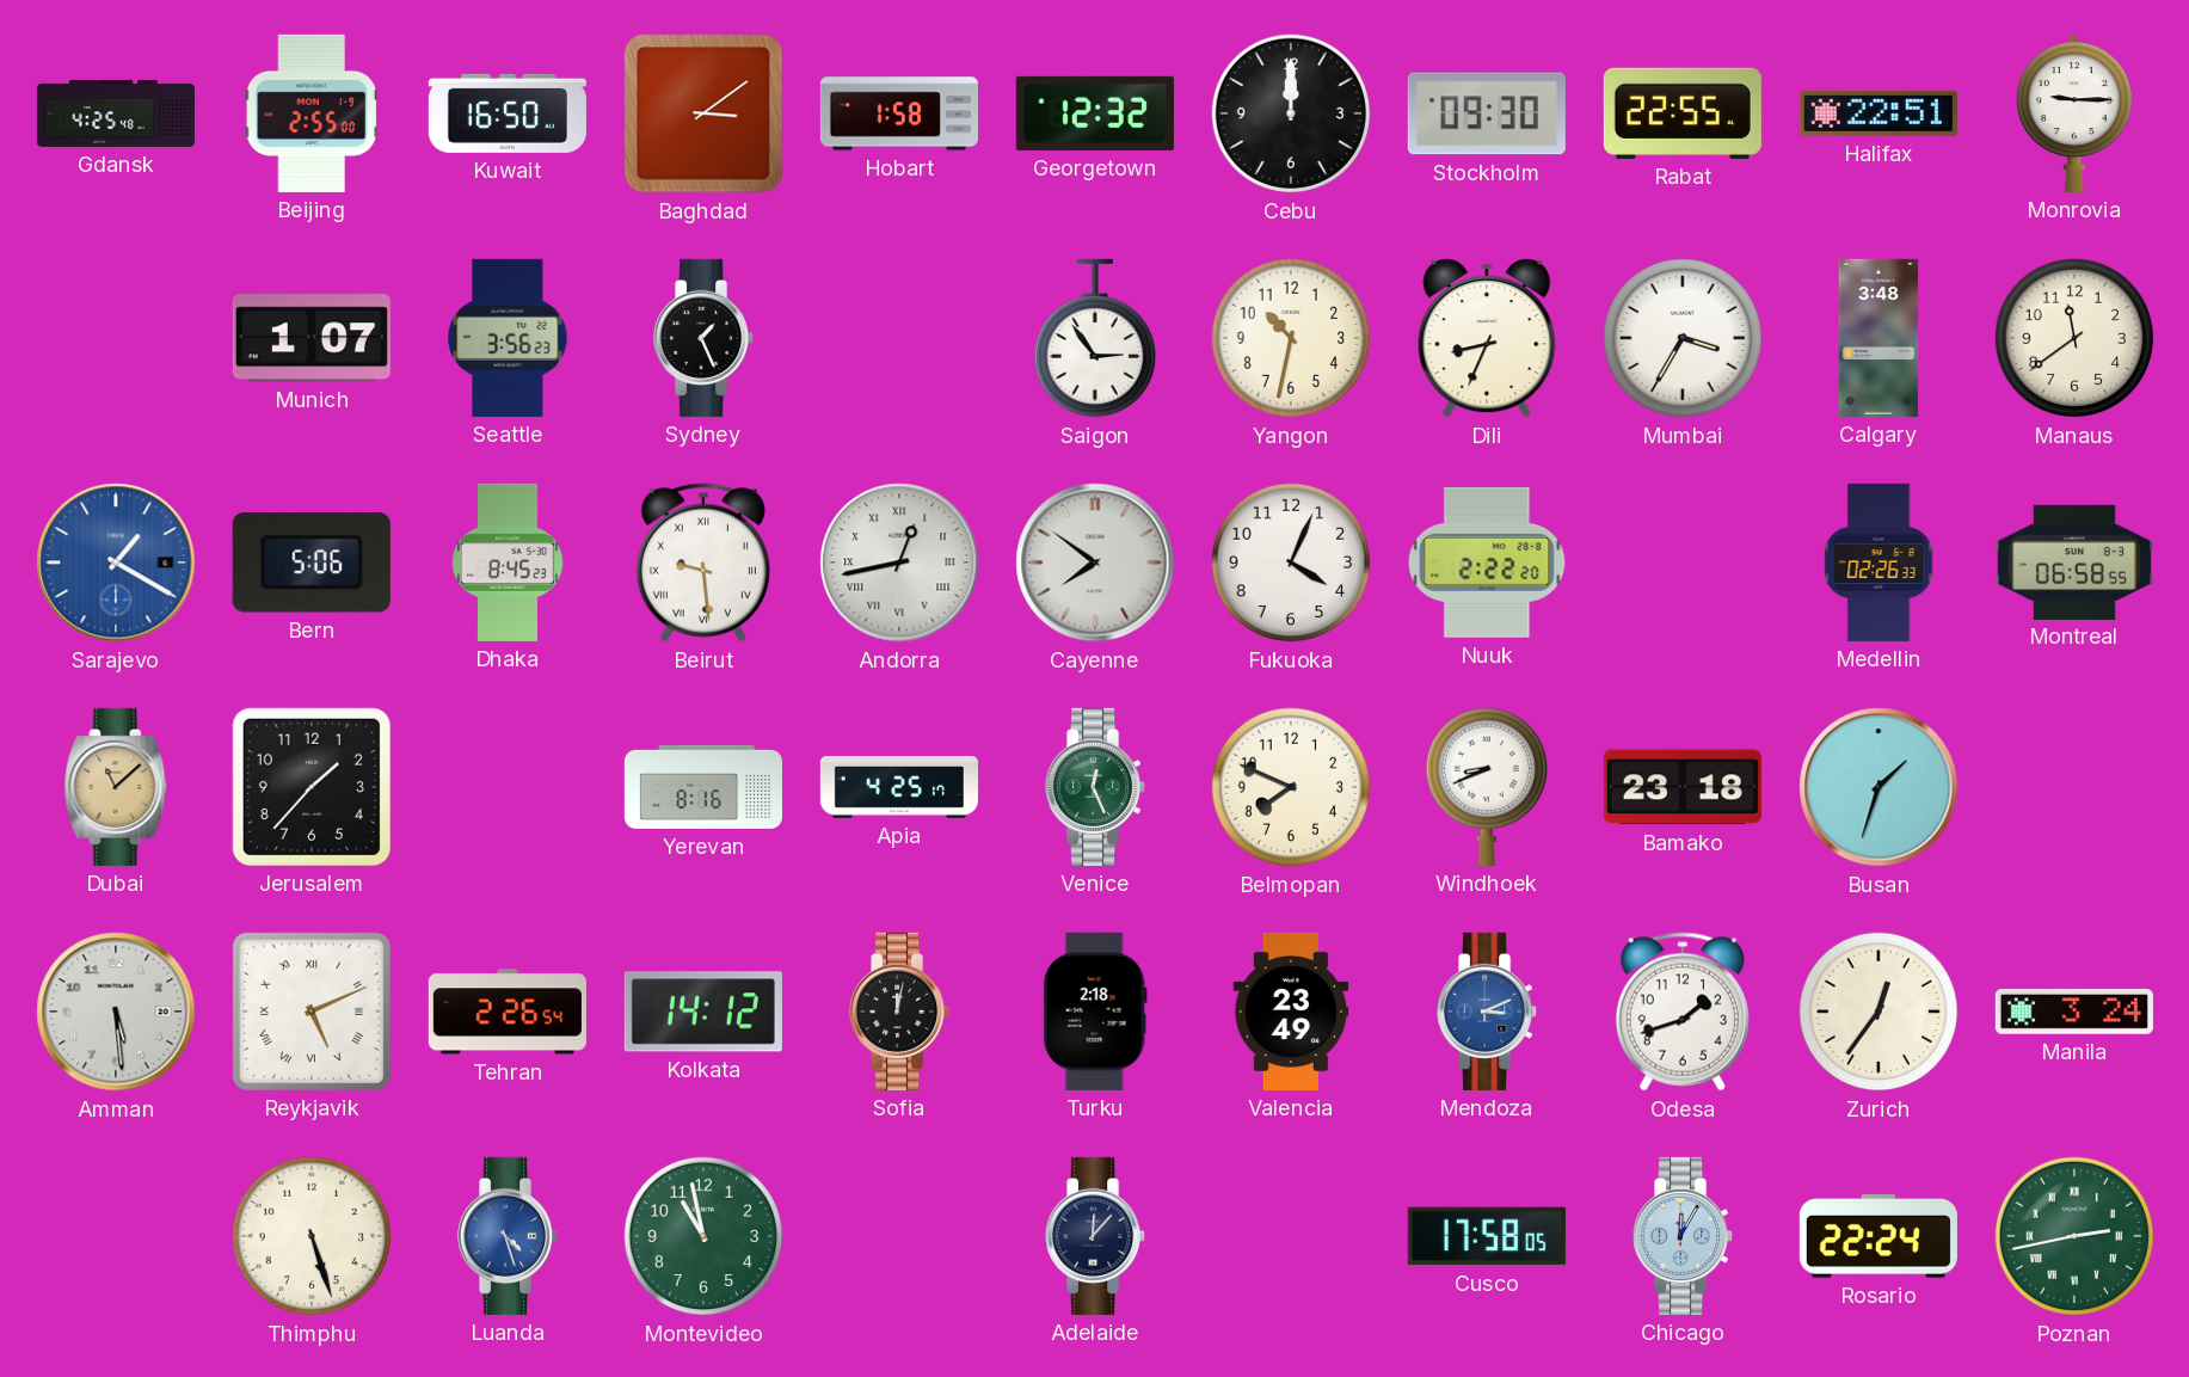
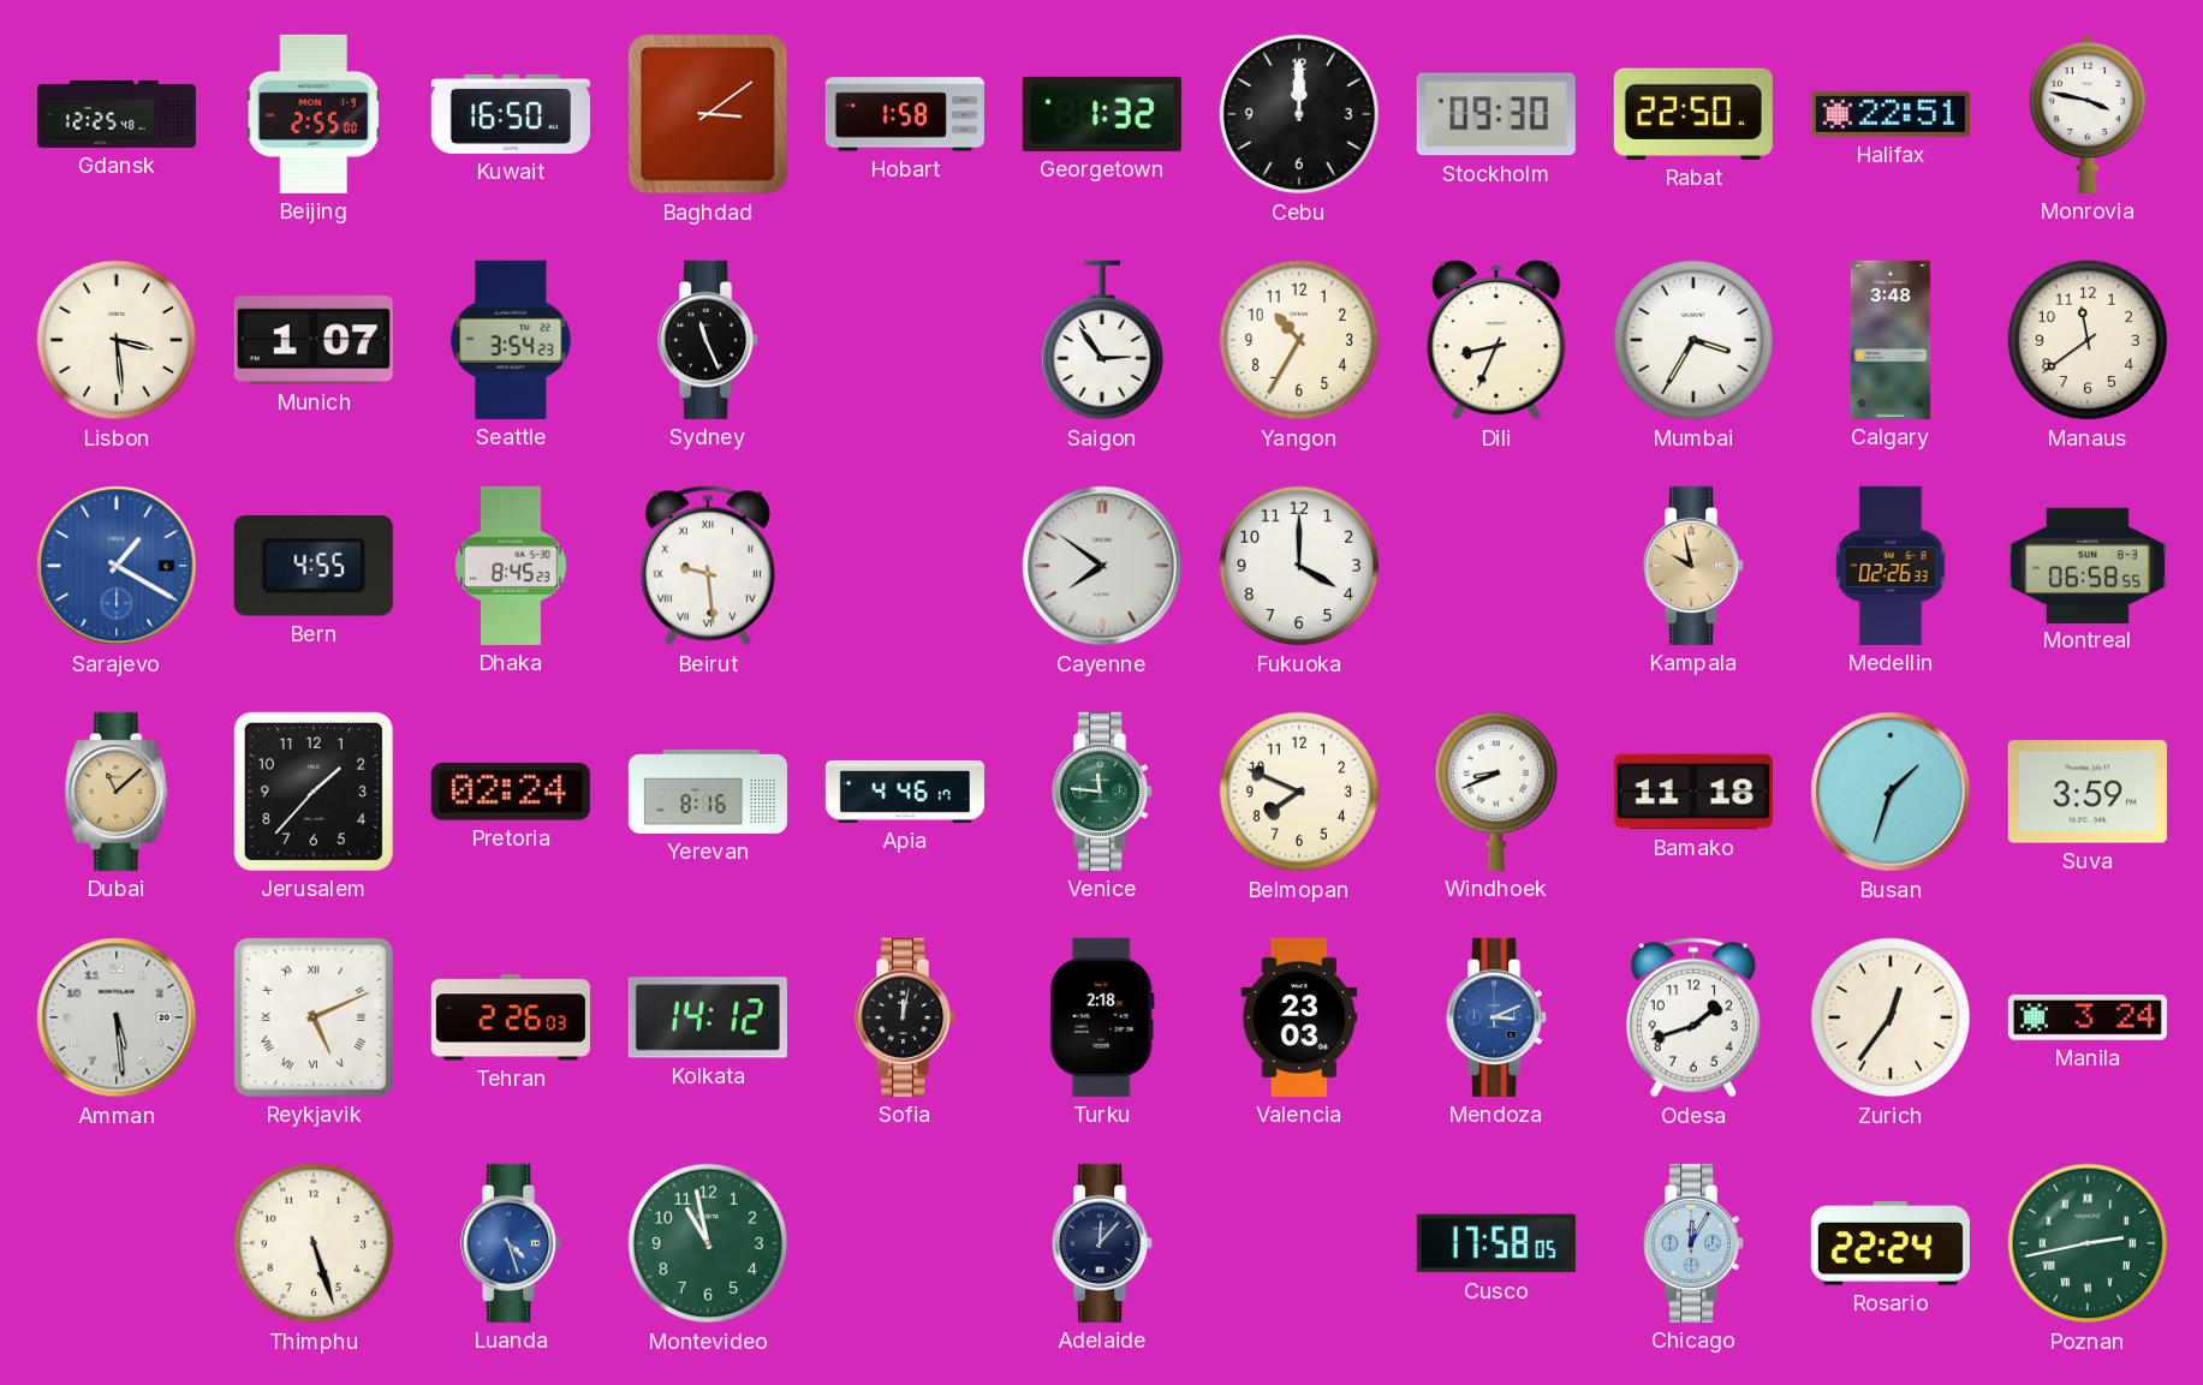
Gdansk: 4:25 -> 12:25 (117, 114)
Georgetown: 12:32 -> 1:32 (1102, 114)
Rabat: 22:55 -> 22:50 (1693, 114)
Monrovia: 9:15 -> 3:47 (2089, 114)
Lisbon: none -> 3:29 (117, 340)
Seattle: 3:56 -> 3:54 (511, 340)
Sydney: 1:26 -> 11:26 (709, 340)
Yangon: 10:32 -> 10:35 (1299, 340)
Bern: 5:06 -> 4:55 (314, 567)
Andorra: 12:43 -> none (899, 563)
Fukuoka: 4:04 -> 4:00 (1299, 566)
Nuuk: 2:22 -> none (1487, 563)
Kampala: none -> 9:58 (1695, 566)
Pretoria: none -> 02:24 (511, 793)
Apia: 4:25 -> 4:46 (905, 793)
Venice: 12:26 -> 11:46 (1103, 792)
Bamako: 23:18 -> 11:18 (1693, 792)
Suva: none -> 3:59 (2088, 792)
Tehran: 2:26:54 -> 2:26:03 (511, 1017)
Valencia: 23:49 -> 23:03 (1299, 1017)
